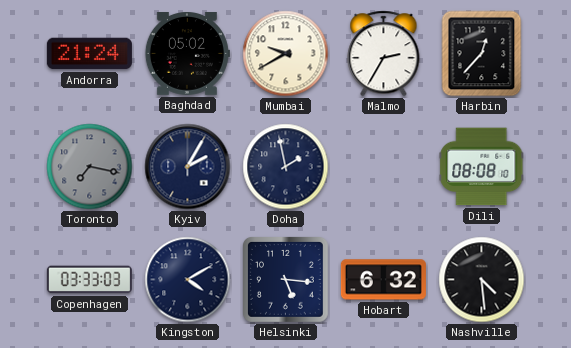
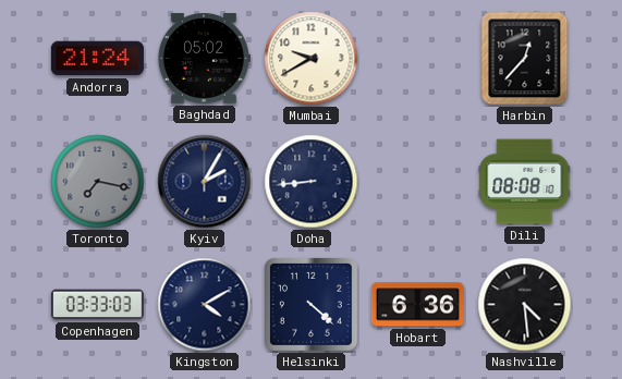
Malmo: 2:35 -> none (384, 54)
Doha: 1:58 -> 8:44 (312, 182)
Helsinki: 5:16 -> 4:22 (310, 304)
Hobart: 6:32 -> 6:36 (417, 305)
